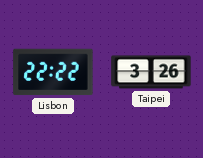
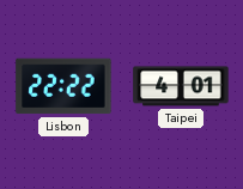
Taipei: 3:26 -> 4:01 (181, 86)
